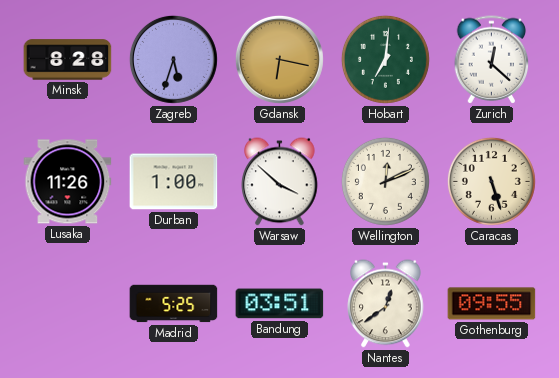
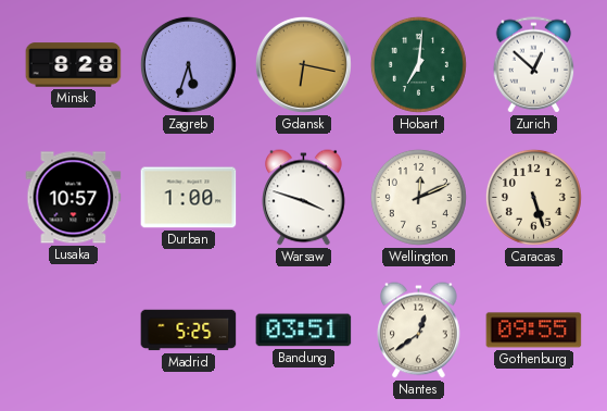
Zurich: 12:22 -> 12:52 (534, 65)
Lusaka: 11:26 -> 10:57 (74, 198)
Warsaw: 3:52 -> 3:48 (304, 198)
